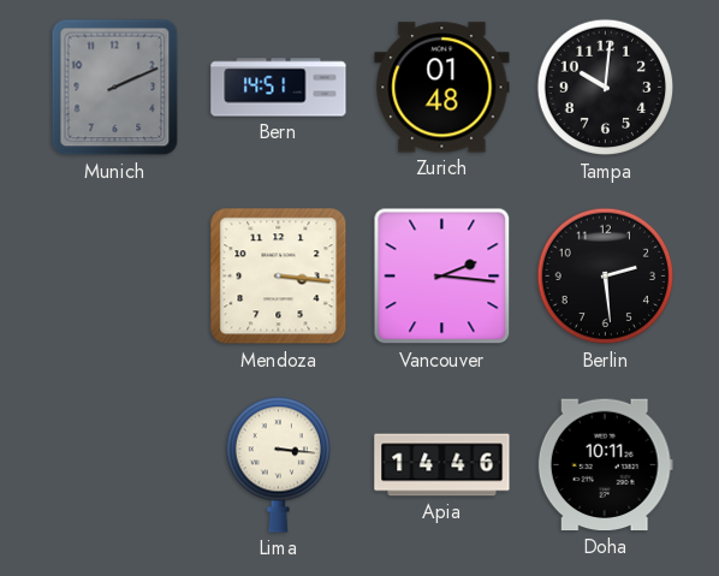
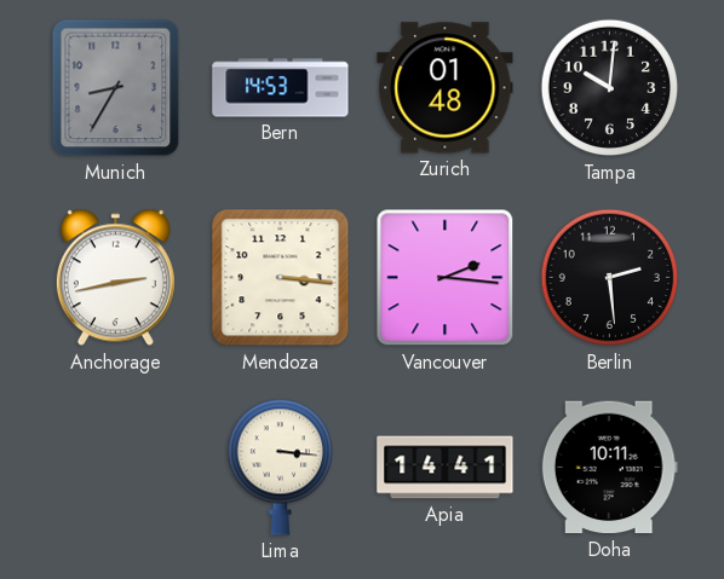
Munich: 2:11 -> 8:35 (116, 88)
Bern: 14:51 -> 14:53 (281, 88)
Anchorage: none -> 2:43 (115, 278)
Apia: 14:46 -> 14:41 (446, 468)
